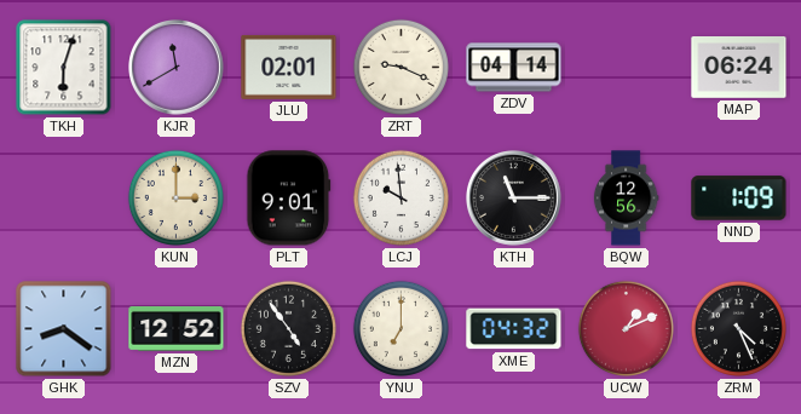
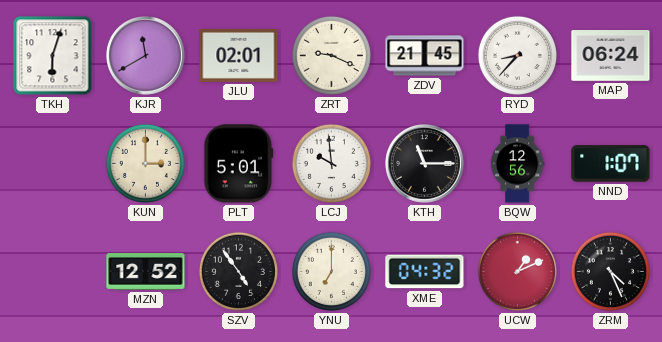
ZDV: 04:14 -> 21:45 (425, 56)
RYD: none -> 8:37 (517, 55)
PLT: 9:01 -> 5:01 (239, 164)
NND: 1:09 -> 1:07 (611, 164)
GHK: 8:21 -> none (64, 329)
